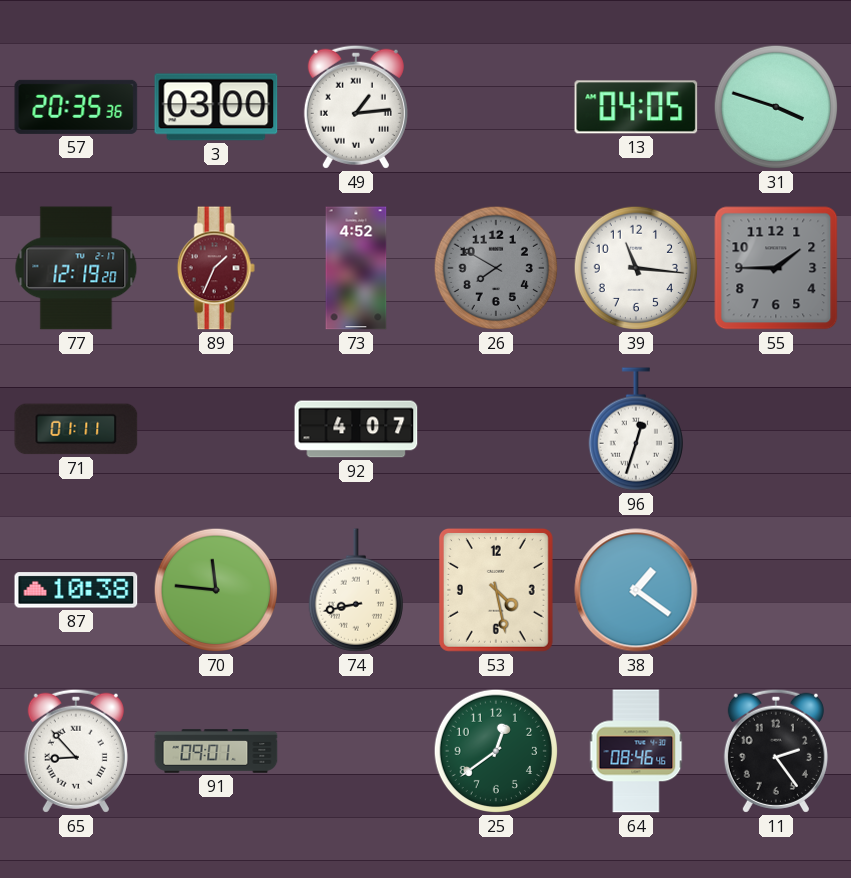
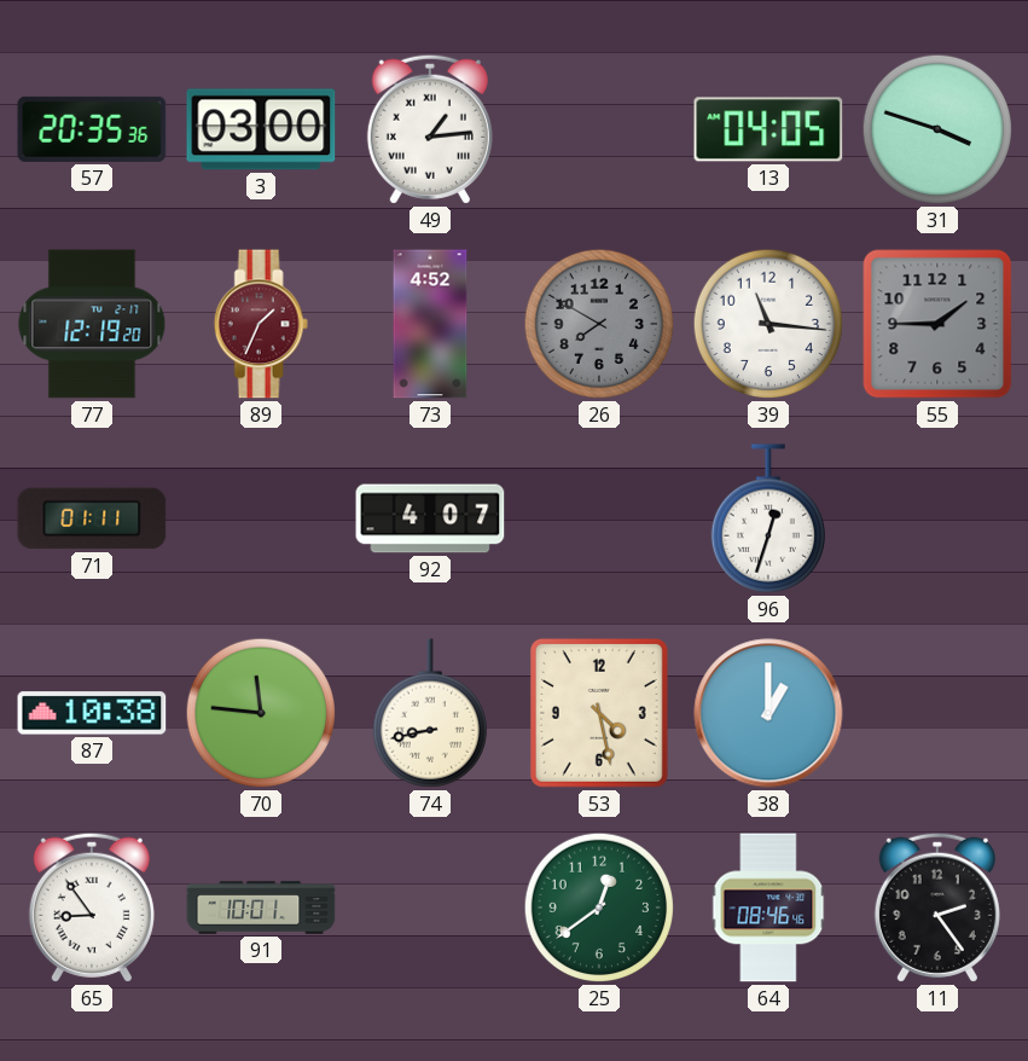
38: 1:21 -> 1:00 (768, 713)
65: 8:53 -> 8:54 (92, 908)
91: 09:01 -> 10:01 (261, 908)
